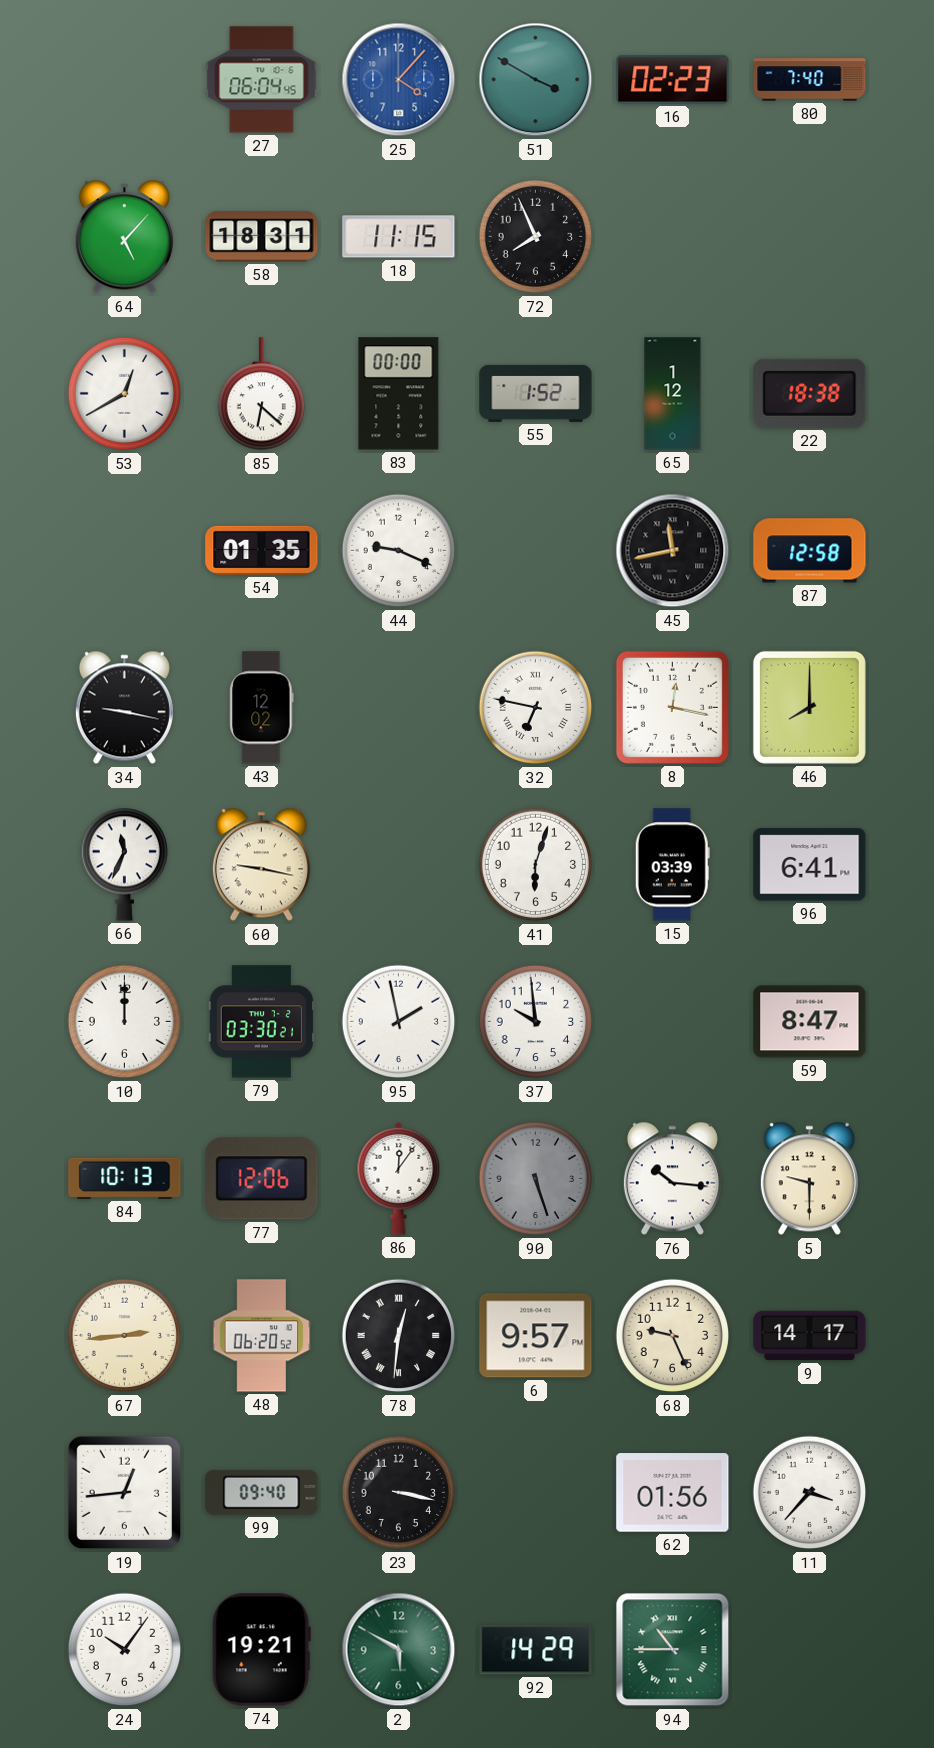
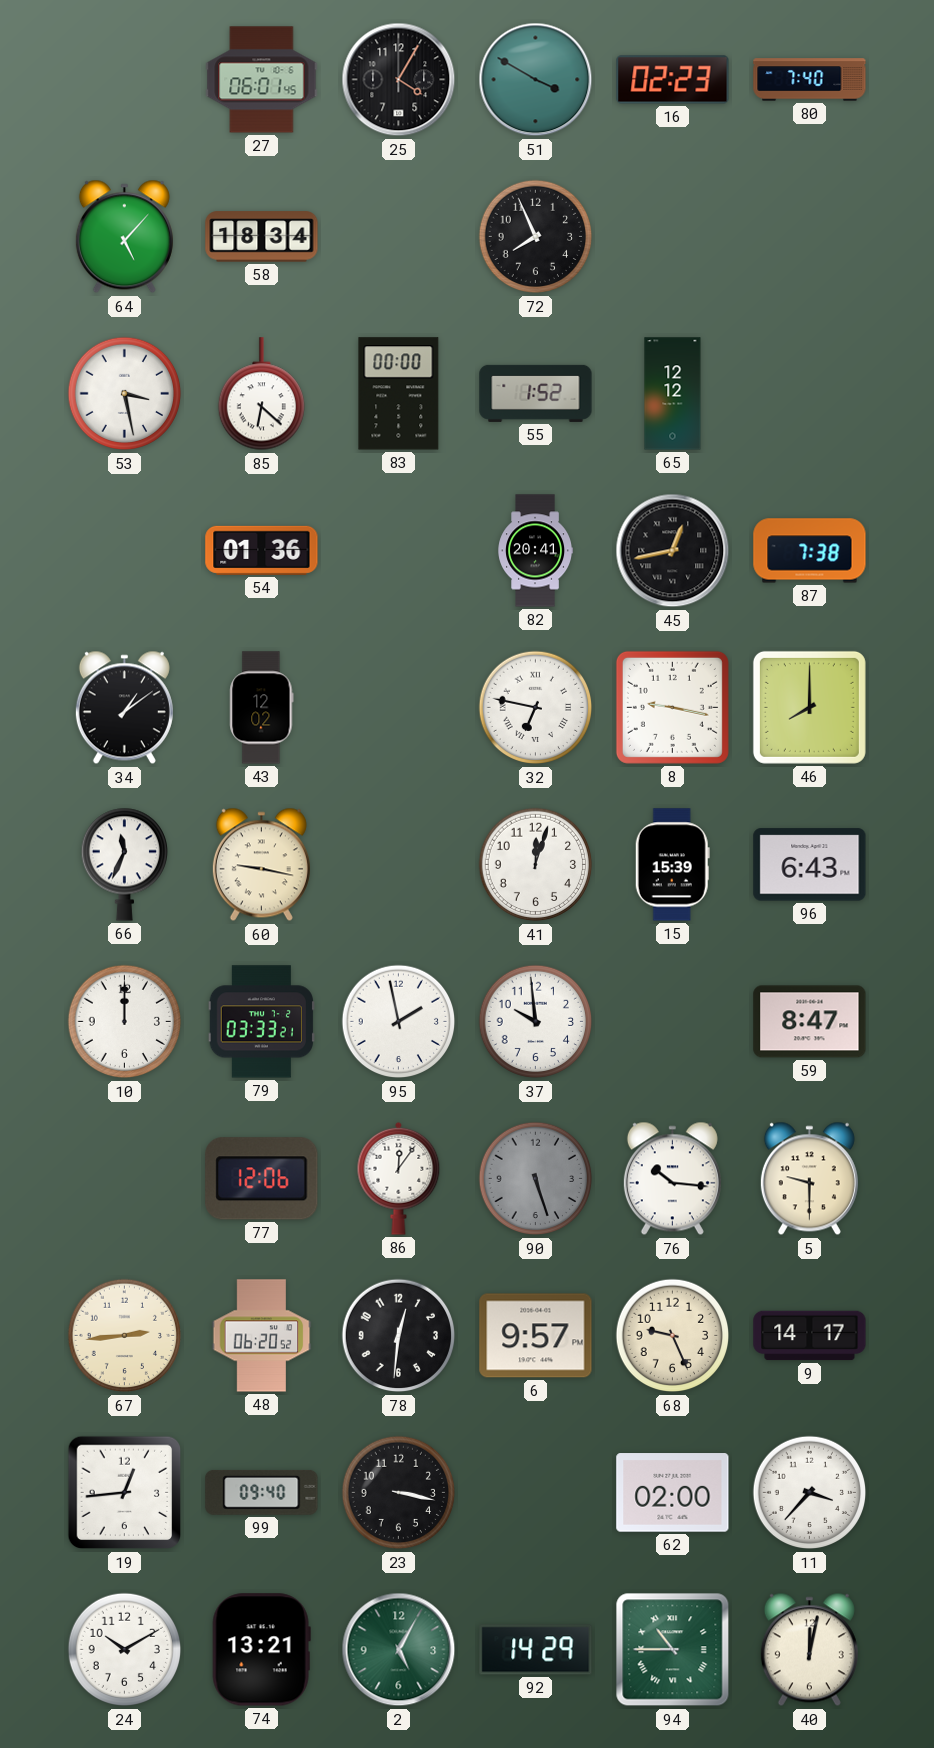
27: 06:04 -> 06:01 (262, 80)
25: 4:07 -> 4:05 (399, 80)
25 dial: blue -> black (399, 80)
58: 18:31 -> 18:34 (262, 237)
18: 11:15 -> none (399, 237)
53: 12:40 -> 3:28 (125, 394)
65: 1:12 -> 12:12 (673, 394)
22: 18:38 -> none (810, 393)
54: 01:35 -> 01:36 (262, 550)
44: 9:19 -> none (399, 551)
82: none -> 20:41 (535, 551)
45: 11:43 -> 12:43 (673, 551)
87: 12:58 -> 7:38 (810, 551)
34: 9:17 -> 1:09 (124, 708)
8: 12:17 -> 9:17 (672, 707)
41: 6:03 -> 12:03 (536, 865)
15: 03:39 -> 15:39 (672, 865)
96: 6:41 -> 6:43 (810, 865)
79: 03:30 -> 03:33 (261, 1022)
84: 10:13 -> none (125, 1178)
78 numerals: Roman -> Arabic (399, 1336)
62: 01:56 -> 02:00 (673, 1493)
24: 10:06 -> 10:10 (125, 1650)
74: 19:21 -> 13:21 (261, 1650)
2: 5:50 -> 5:05 (399, 1650)
40: none -> 12:02 (809, 1650)
